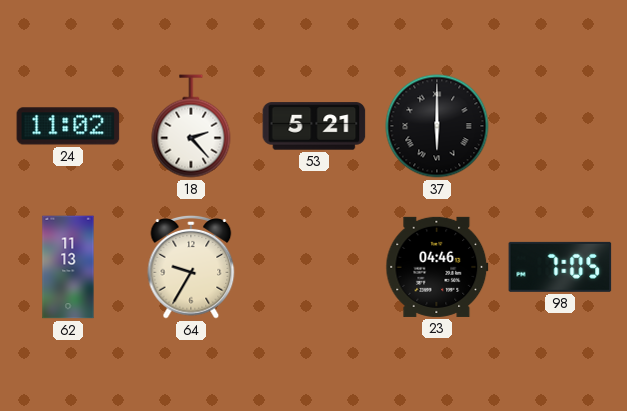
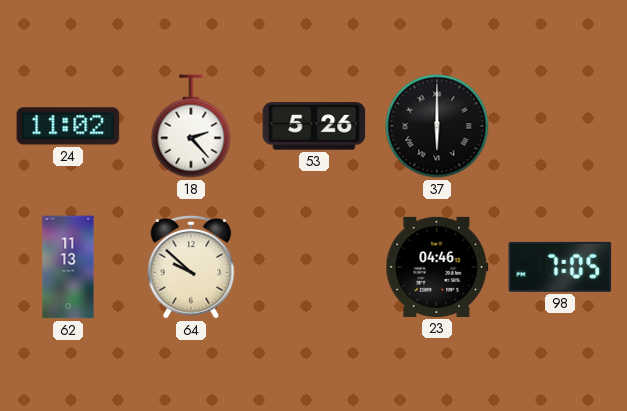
53: 5:21 -> 5:26 (314, 126)
64: 9:35 -> 9:52 (191, 267)
